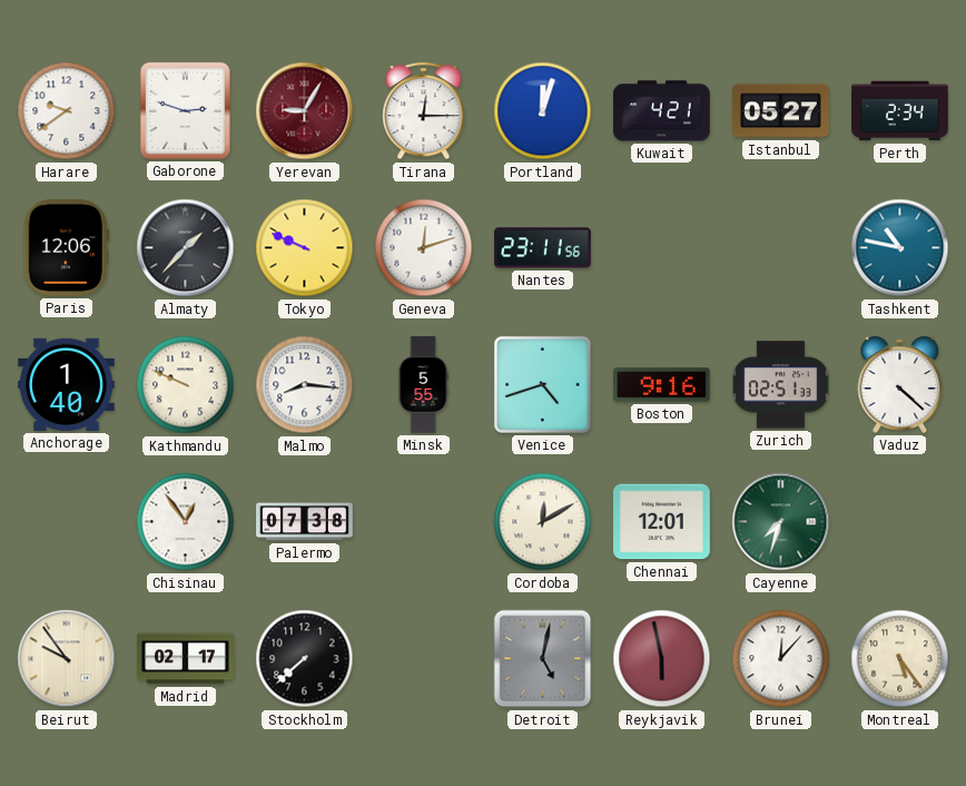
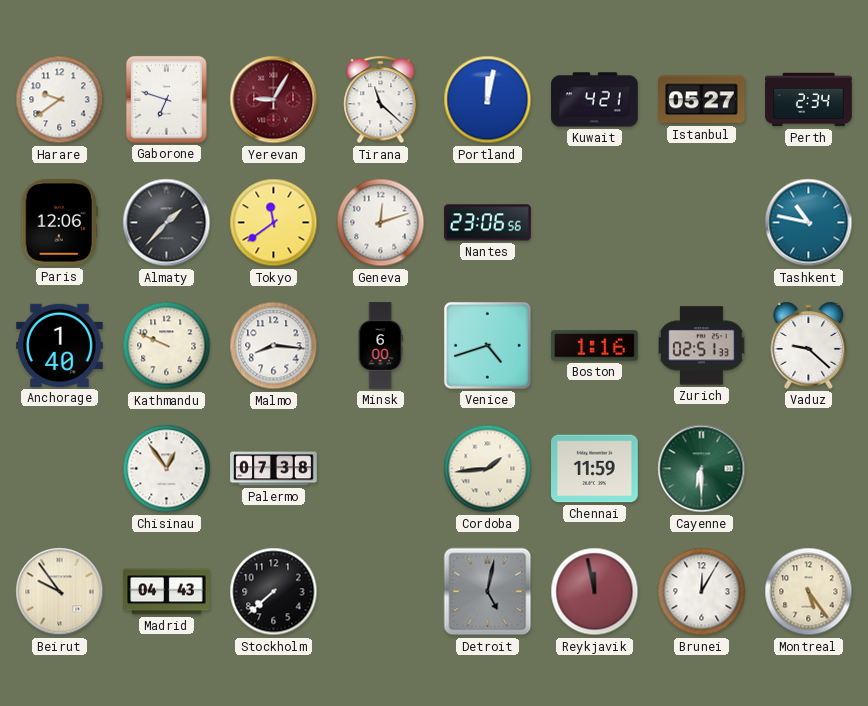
Gaborone: 2:48 -> 6:48 (166, 99)
Tirana: 12:15 -> 11:22 (381, 100)
Portland: 12:03 -> 12:02 (488, 100)
Tokyo: 9:49 -> 11:39 (274, 223)
Nantes: 23:11 -> 23:06 (488, 223)
Minsk: 5:55 -> 6:00 (380, 346)
Boston: 9:16 -> 1:16 (595, 346)
Vaduz: 4:22 -> 9:22 (809, 345)
Cordoba: 12:10 -> 1:44 (488, 469)
Chennai: 12:01 -> 11:59 (595, 469)
Cayenne: 7:33 -> 6:30 (702, 469)
Madrid: 02:17 -> 04:43 (167, 592)
Reykjavik: 5:58 -> 11:58 (595, 592)
Brunei: 12:07 -> 12:05 (702, 592)
